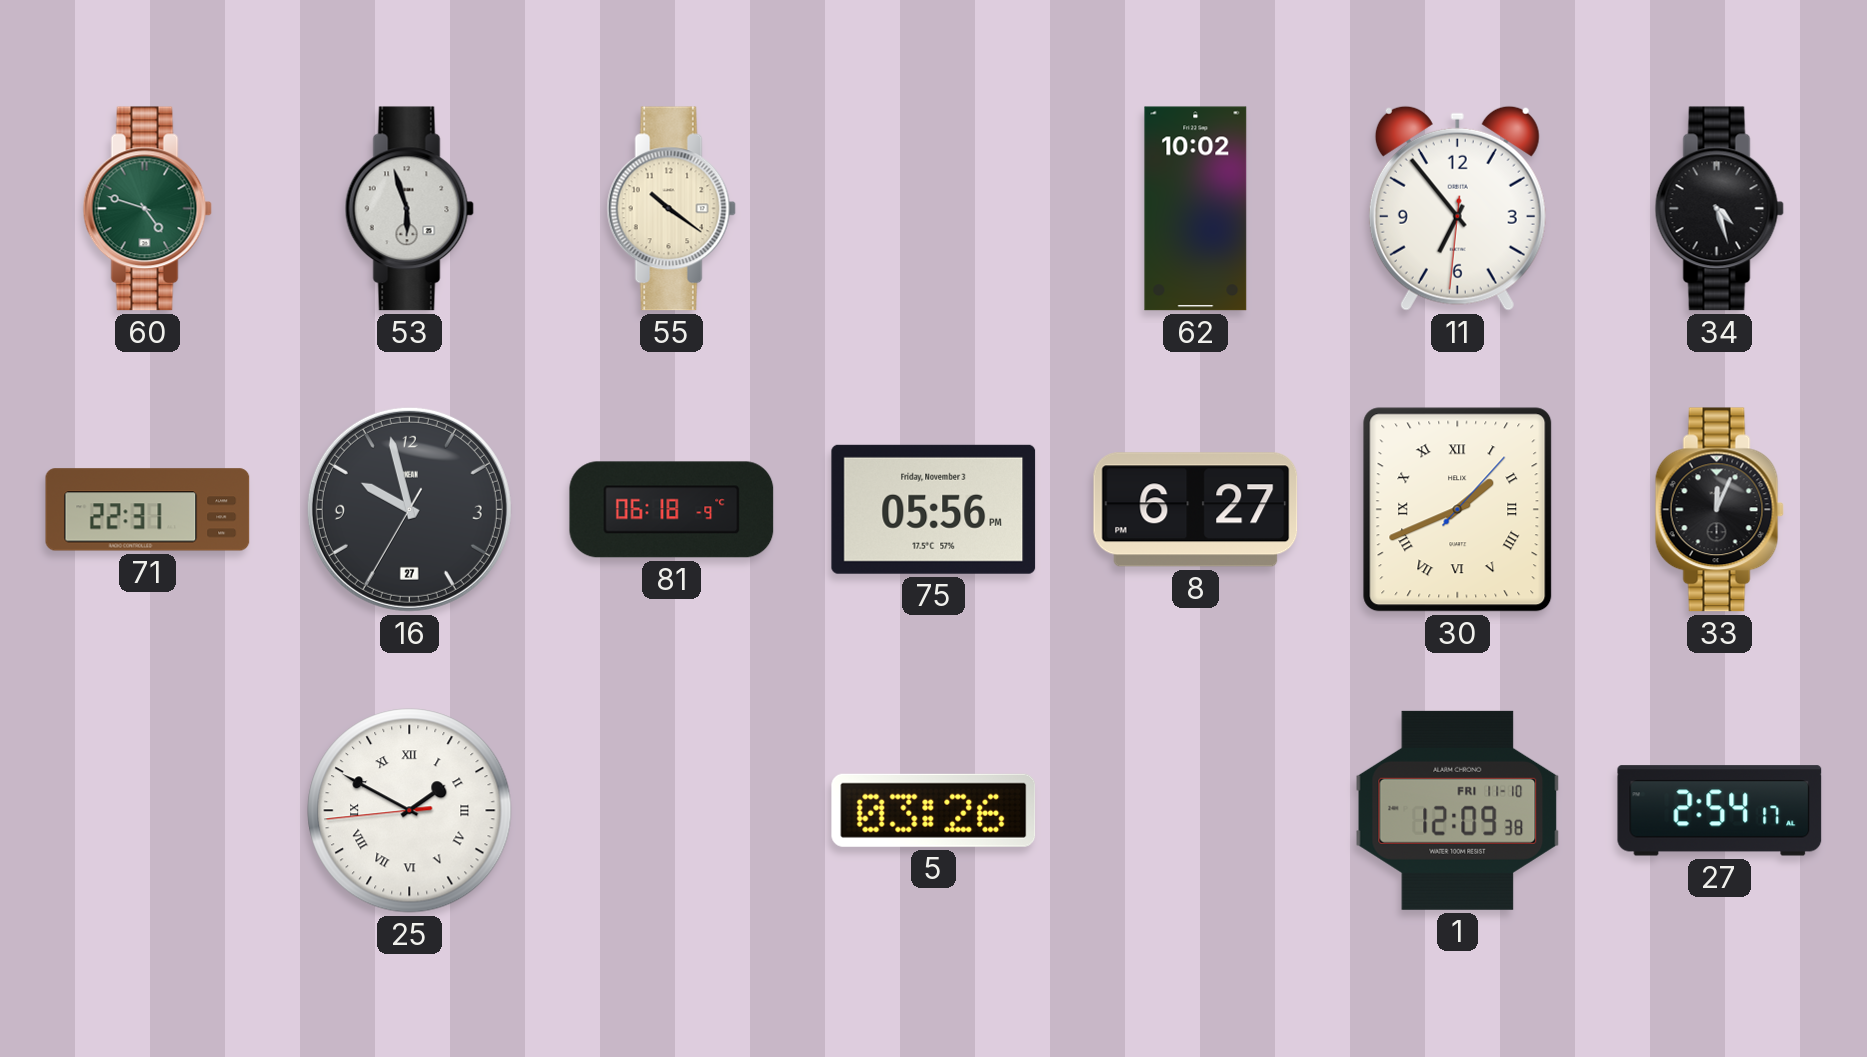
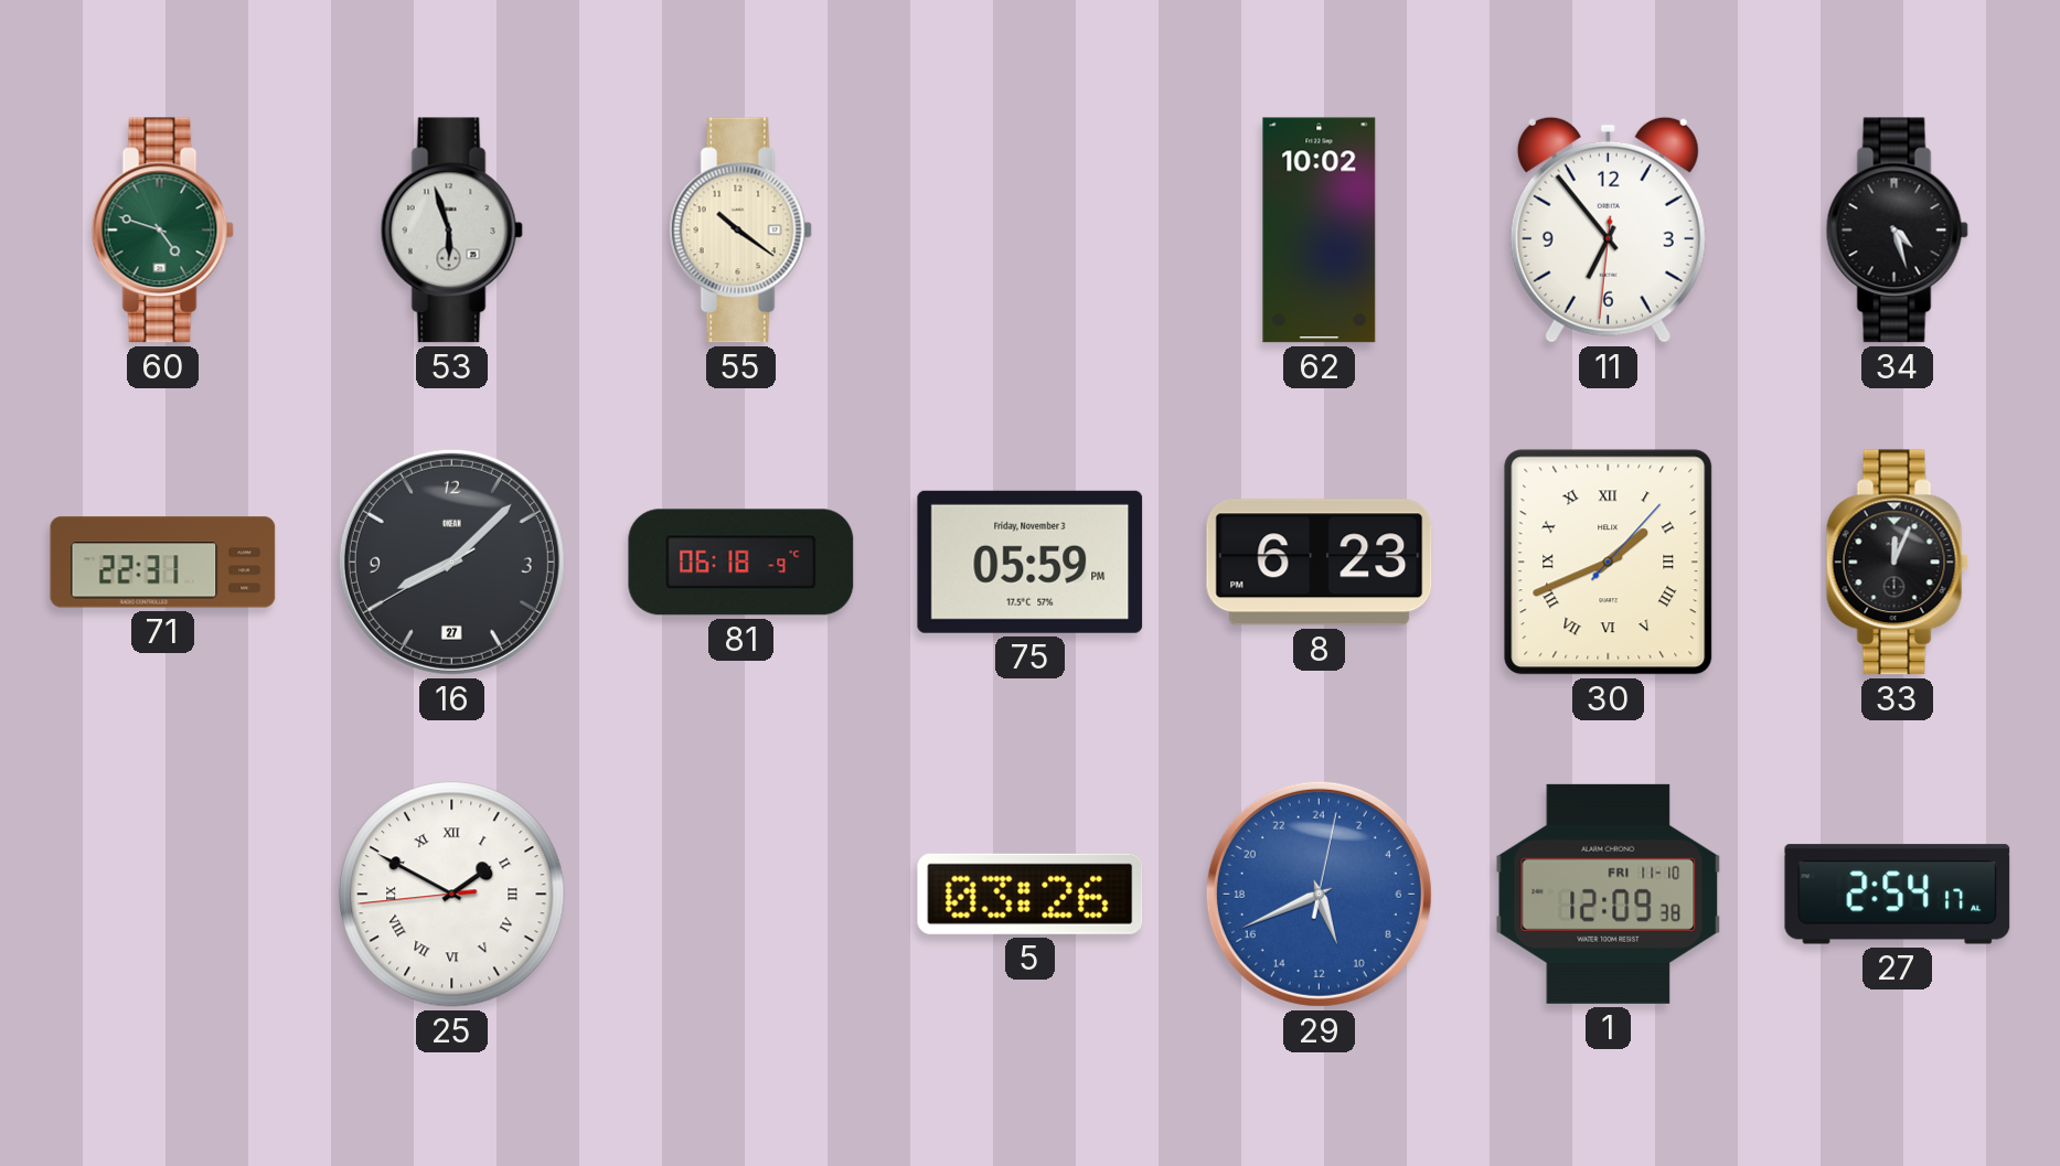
16: 9:57 -> 8:07 (451, 561)
75: 05:56 -> 05:59 (1031, 561)
8: 6:27 -> 6:23 (1320, 563)
29: none -> 10:41 (1319, 894)
